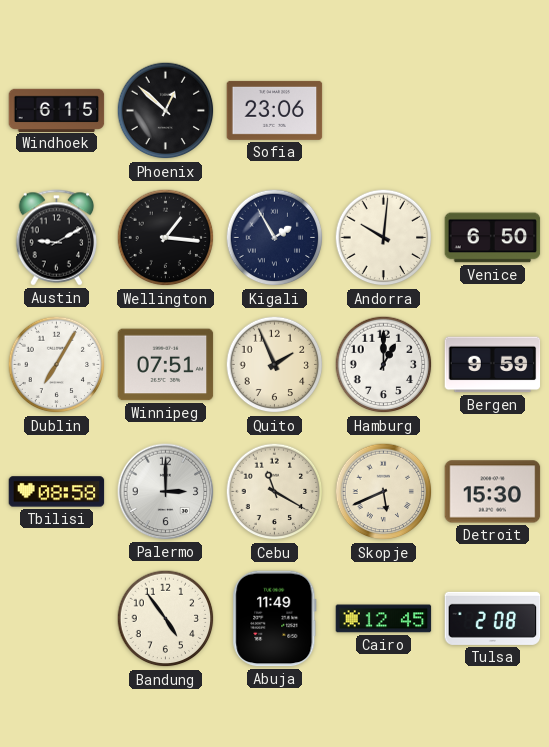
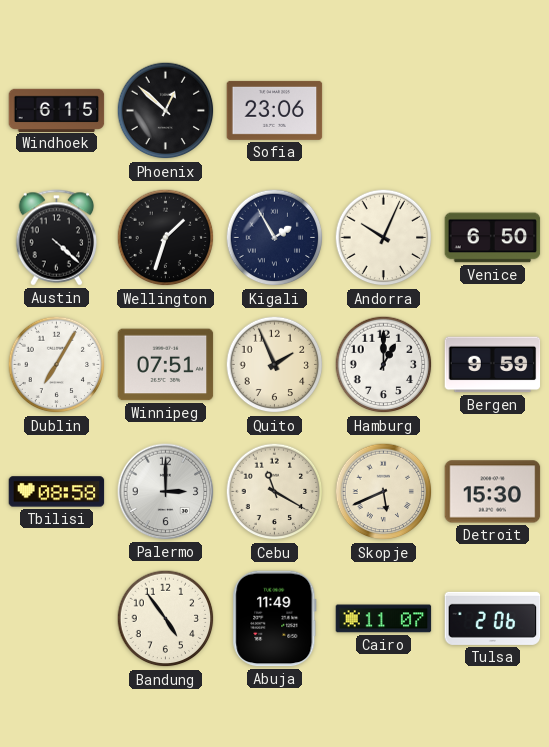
Austin: 9:10 -> 4:22 (57, 238)
Wellington: 1:16 -> 1:33 (166, 238)
Andorra: 10:01 -> 10:04 (384, 238)
Cairo: 12:45 -> 11:07 (384, 619)
Tulsa: 2:08 -> 2:06 (493, 618)
